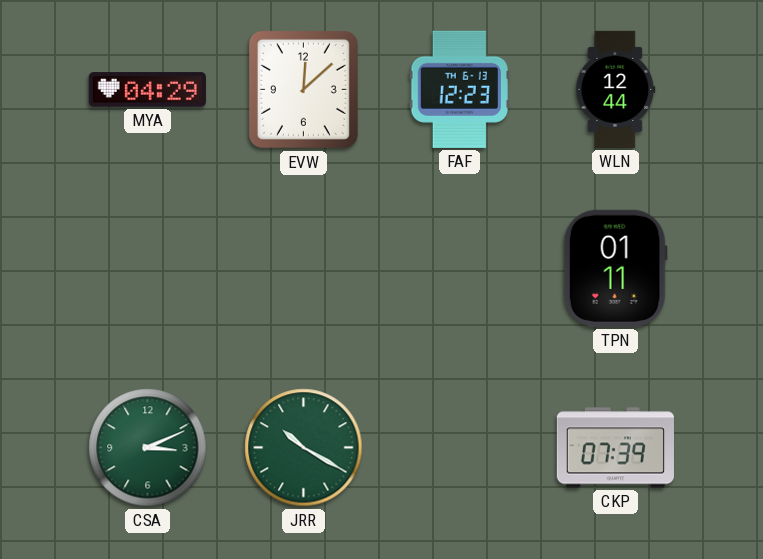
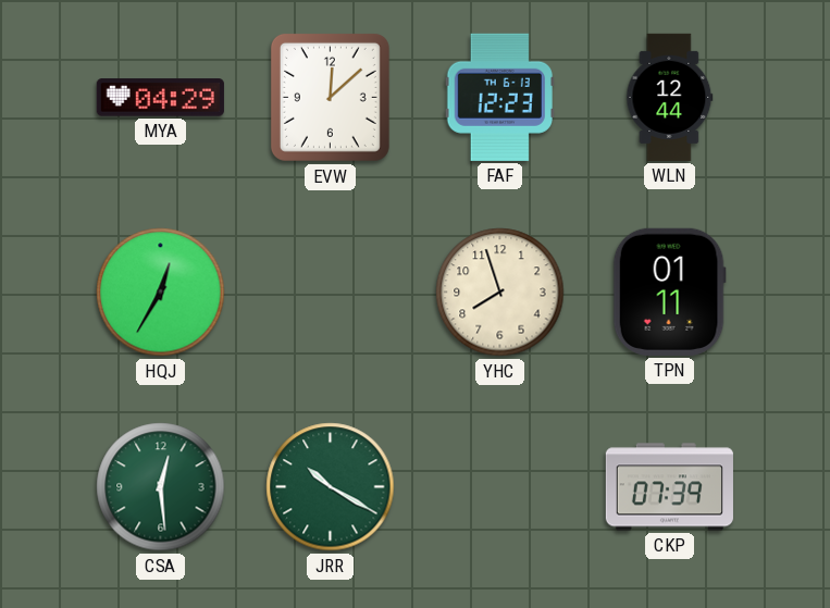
HQJ: none -> 12:35 (161, 293)
YHC: none -> 7:57 (500, 293)
CSA: 3:11 -> 12:29 (161, 487)
